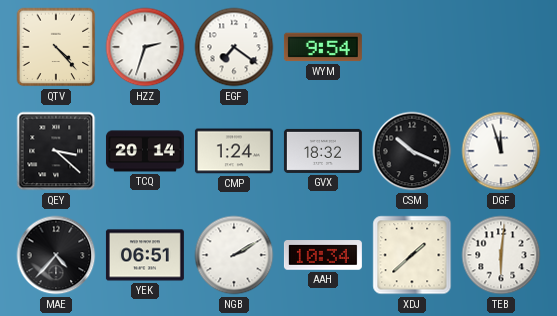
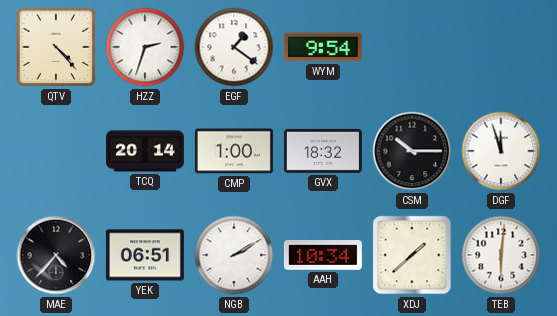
EGF: 7:21 -> 1:21 (234, 47)
QEY: 3:22 -> none (56, 151)
CMP: 1:24 -> 1:00 (234, 151)
CSM: 10:19 -> 10:15 (412, 151)
